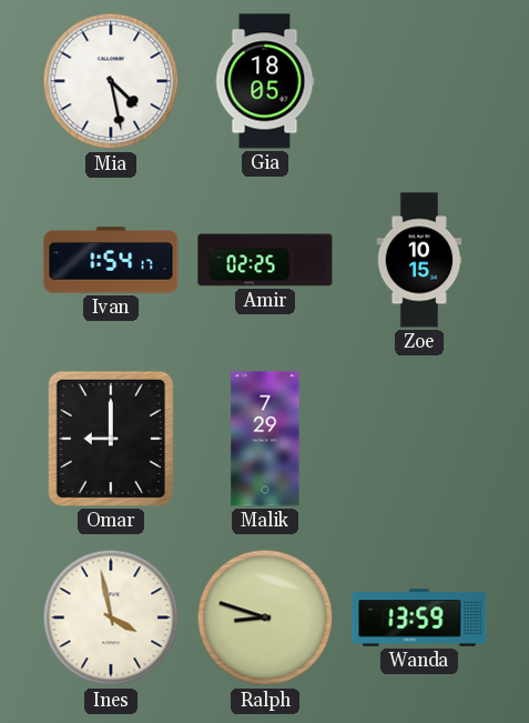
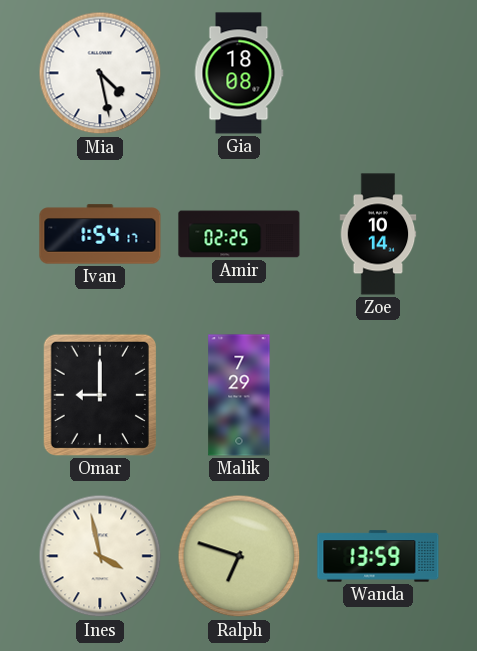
Gia: 18:05 -> 18:08 (239, 73)
Zoe: 10:15 -> 10:14 (378, 234)
Ralph: 8:48 -> 6:48 (239, 556)
